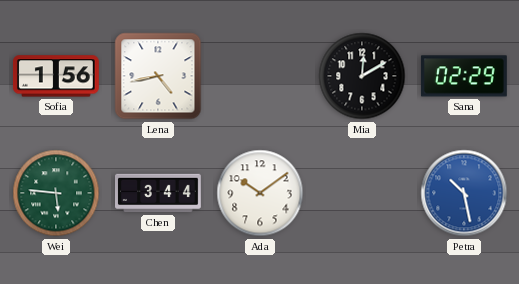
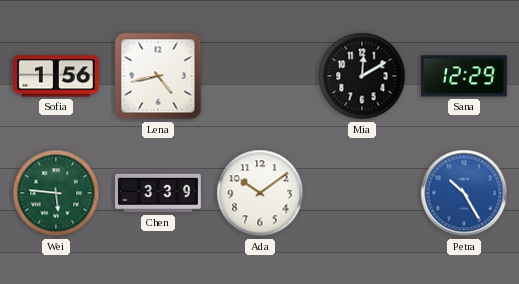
Sana: 02:29 -> 12:29 (464, 76)
Chen: 3:44 -> 3:39 (159, 193)
Petra: 10:28 -> 10:25 (464, 193)
